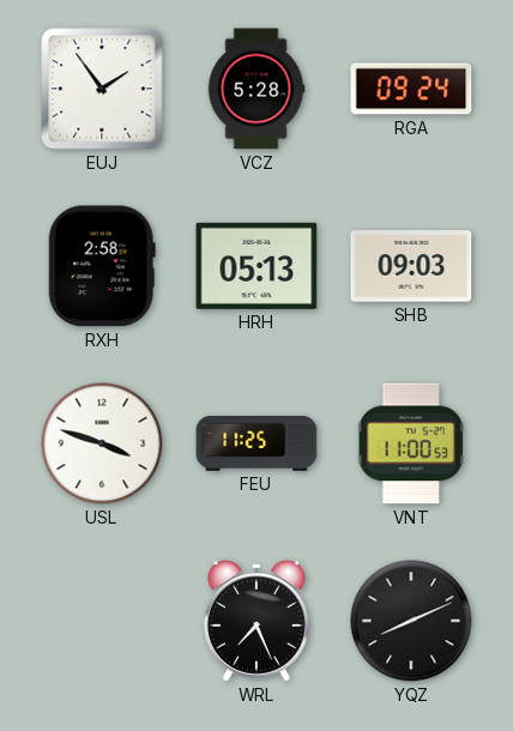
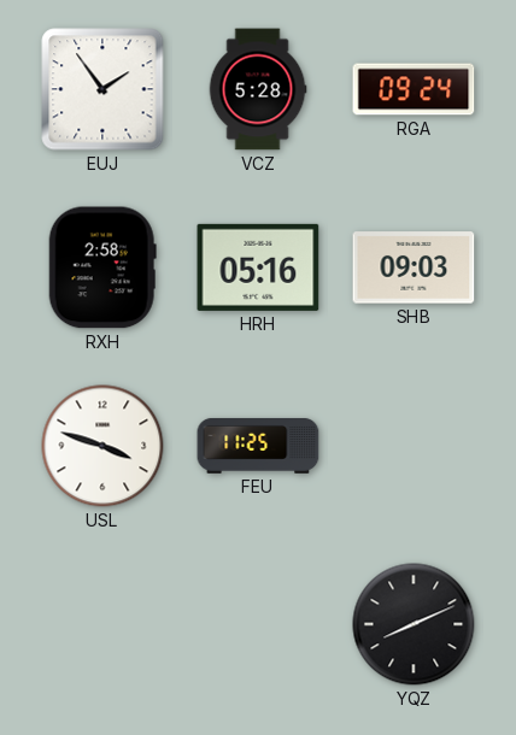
HRH: 05:13 -> 05:16 (258, 267)
VNT: 11:00 -> none (411, 443)
WRL: 7:26 -> none (256, 621)
